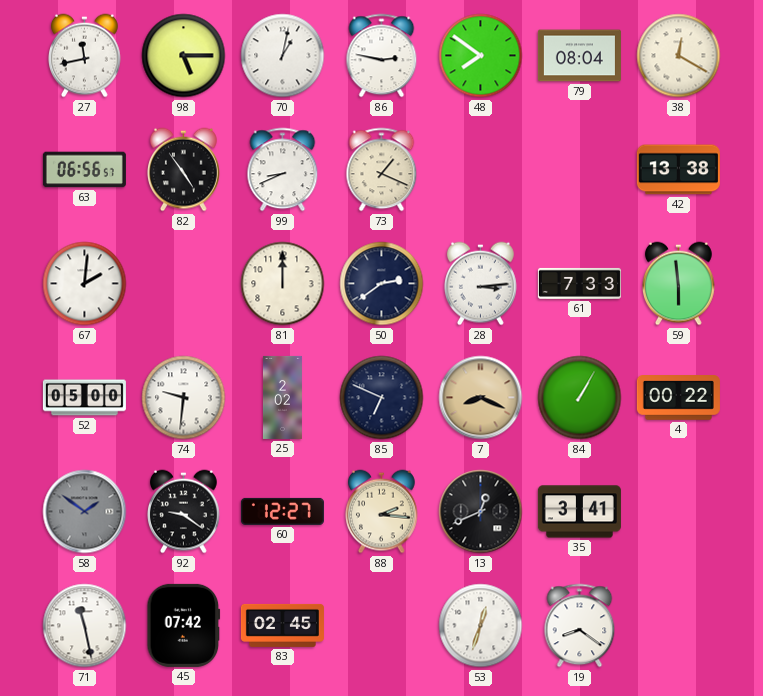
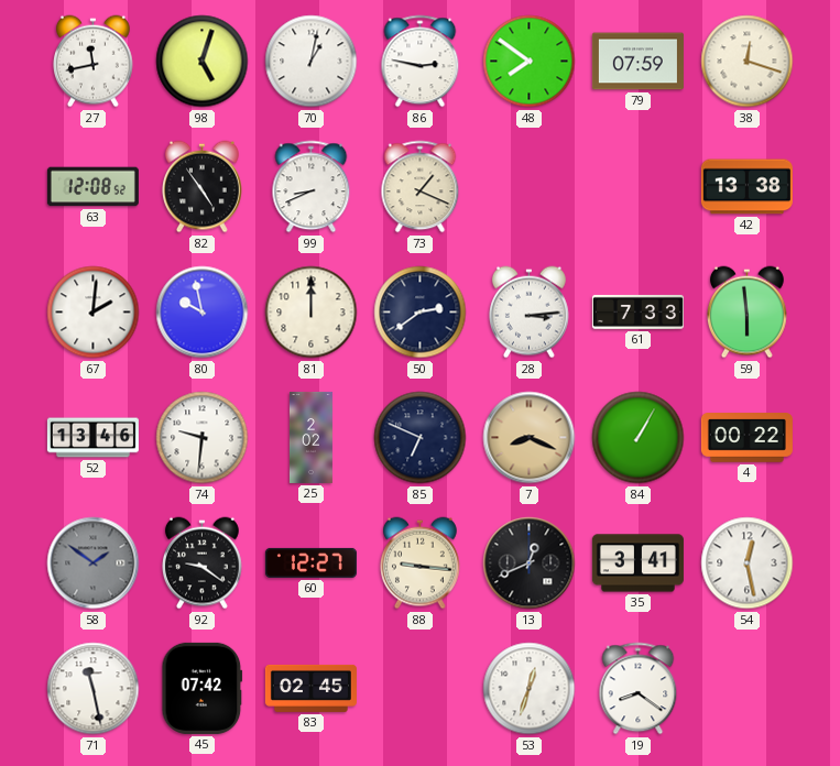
98: 5:15 -> 5:03 (203, 62)
79: 08:04 -> 07:59 (637, 62)
38: 12:20 -> 12:18 (748, 62)
63: 06:56 -> 12:08 (92, 187)
80: none -> 9:58 (203, 313)
52: 05:00 -> 13:46 (92, 438)
88: 2:16 -> 9:16 (421, 563)
54: none -> 12:28 (748, 563)
